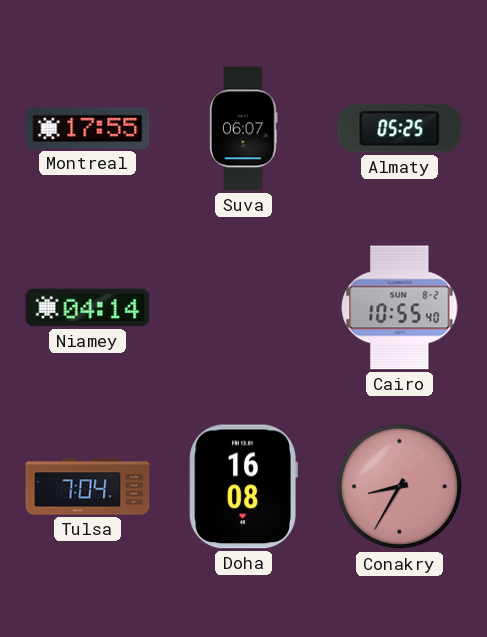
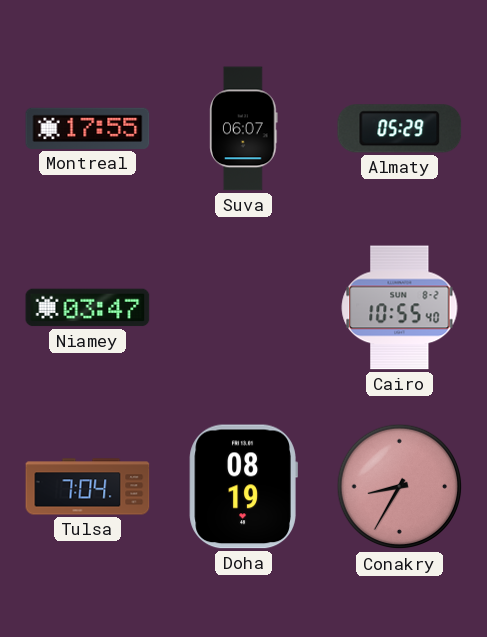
Almaty: 05:25 -> 05:29 (400, 129)
Niamey: 04:14 -> 03:47 (88, 308)
Doha: 16:08 -> 08:19 (243, 487)
